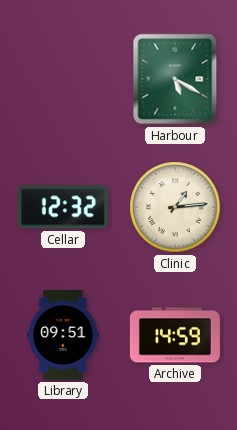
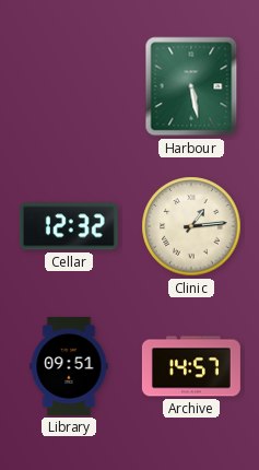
Harbour: 5:20 -> 5:28 (191, 86)
Archive: 14:59 -> 14:57 (191, 366)
